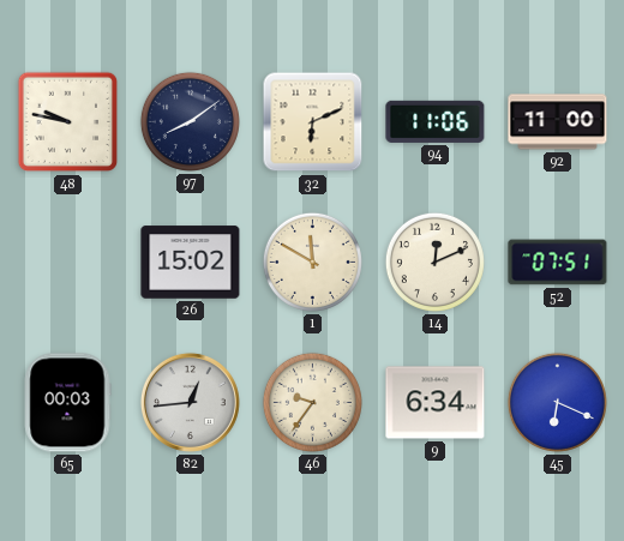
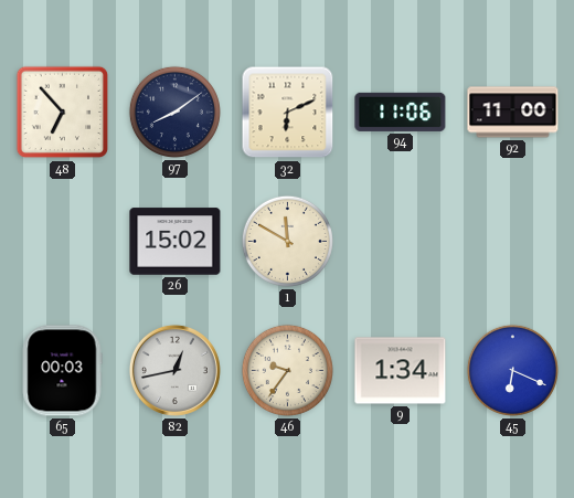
48: 9:47 -> 6:53 (63, 113)
14: 12:11 -> none (434, 262)
52: 07:51 -> none (558, 263)
82: 12:44 -> 12:43 (174, 370)
9: 6:34 -> 1:34 (401, 371)
